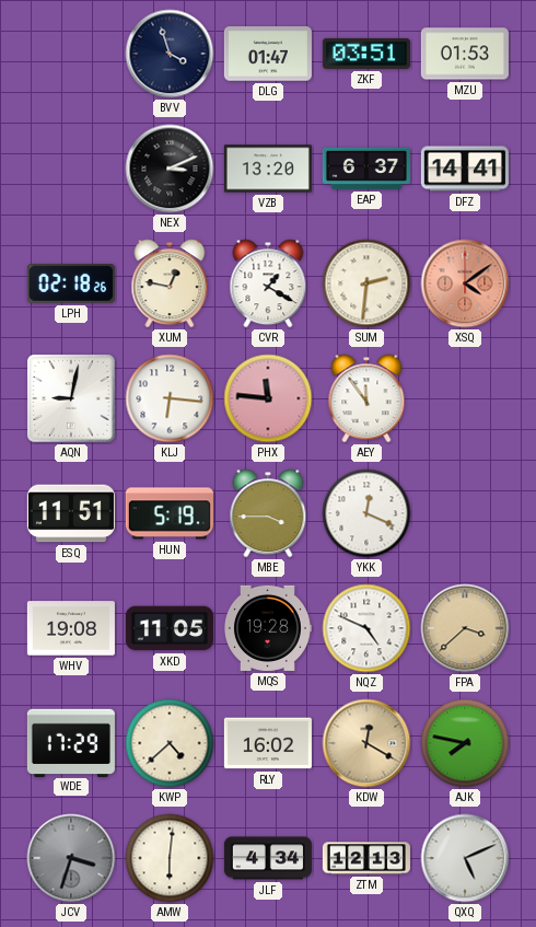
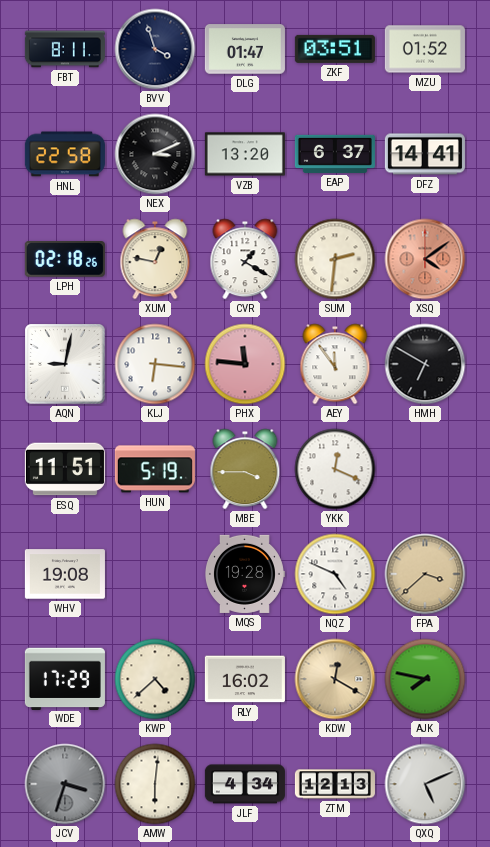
FBT: none -> 8:11 (65, 49)
MZU: 01:53 -> 01:52 (425, 49)
HNL: none -> 22:58 (65, 154)
HMH: none -> 6:50 (425, 364)
XKD: 11:05 -> none (170, 628)
